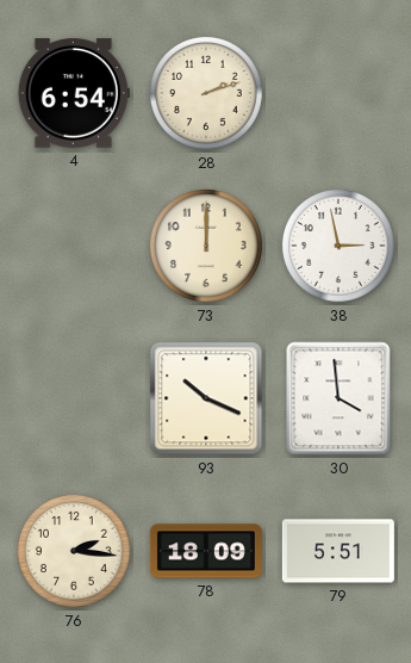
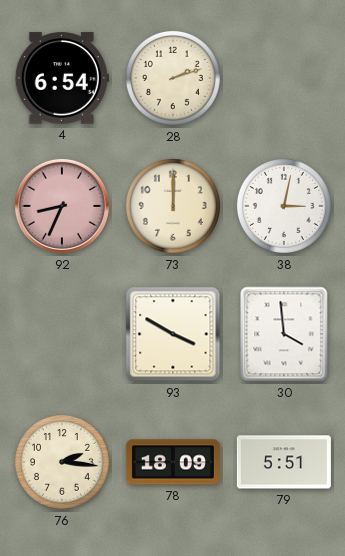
92: none -> 8:34 (62, 206)
38: 2:58 -> 3:02 (284, 206)
93: 10:19 -> 3:50 (173, 334)
